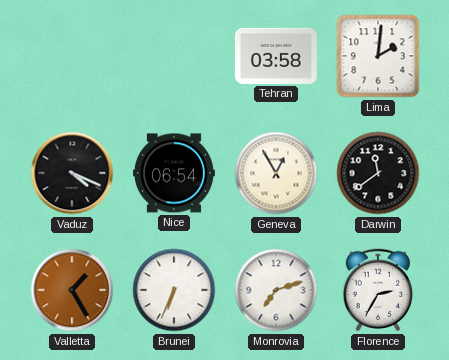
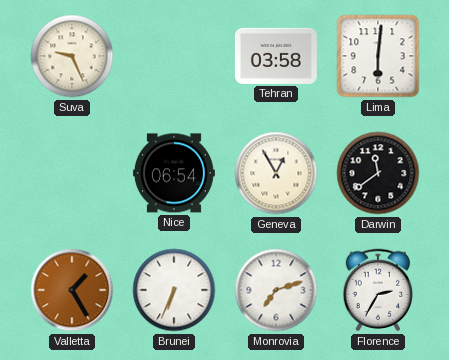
Suva: none -> 9:26 (72, 56)
Lima: 2:01 -> 6:01 (378, 56)
Vaduz: 4:19 -> none (72, 173)
